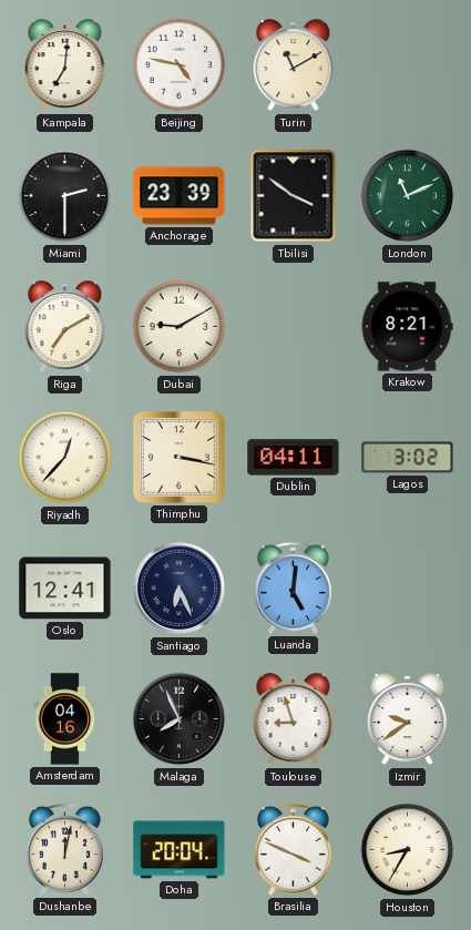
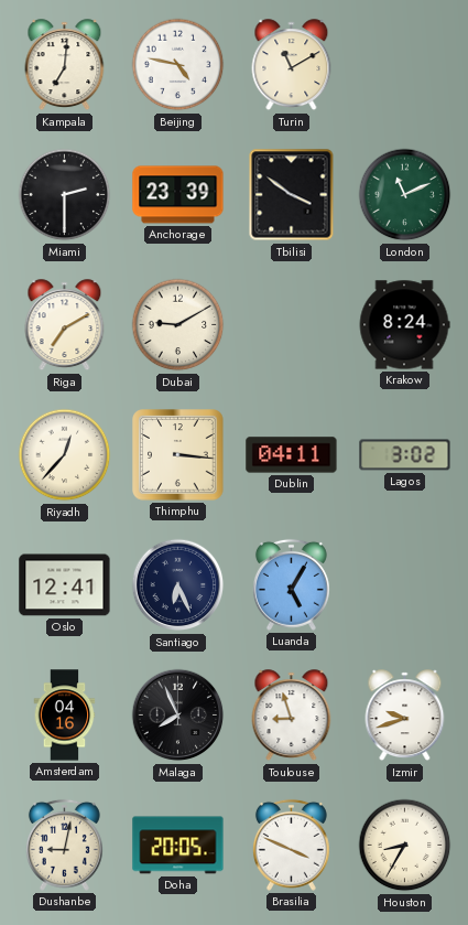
Krakow: 8:21 -> 8:24 (404, 325)
Thimphu: 3:17 -> 3:16 (178, 455)
Luanda: 5:01 -> 5:05 (291, 584)
Izmir: 9:39 -> 9:42 (405, 716)
Dushanbe: 12:02 -> 9:02 (64, 845)
Doha: 20:04 -> 20:05 (178, 846)
